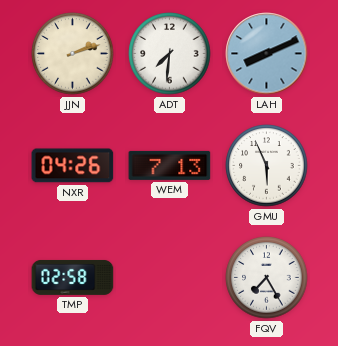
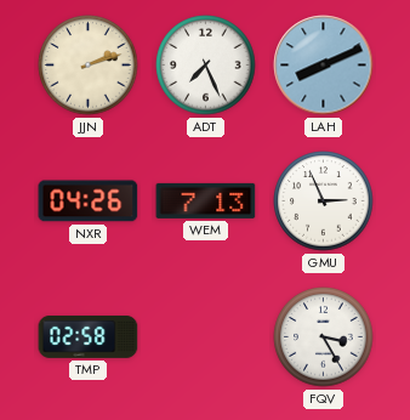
ADT: 7:31 -> 7:26 (206, 66)
GMU: 5:56 -> 2:56 (324, 202)
FQV: 7:25 -> 3:25 (324, 337)
